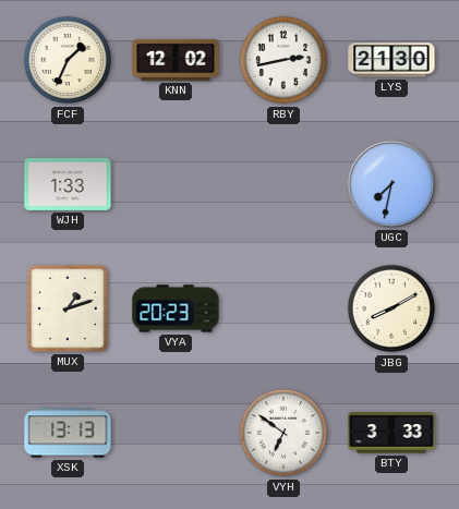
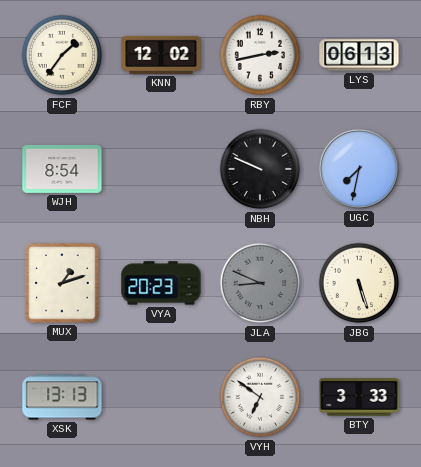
FCF: 1:34 -> 1:36 (62, 55)
LYS: 21:30 -> 06:13 (359, 55)
WJH: 1:33 -> 8:54 (62, 169)
NBH: none -> 9:49 (260, 169)
JLA: none -> 8:49 (260, 283)
JBG: 8:10 -> 5:27 (359, 283)
